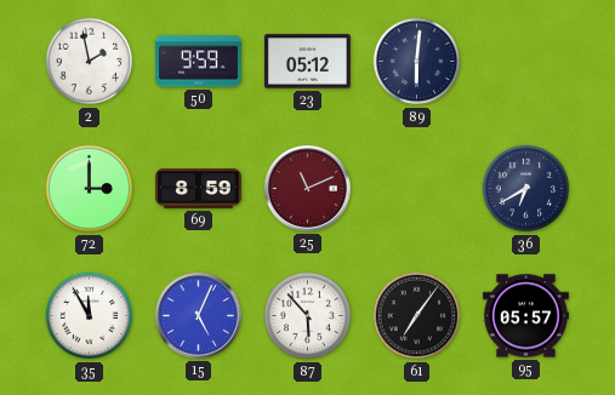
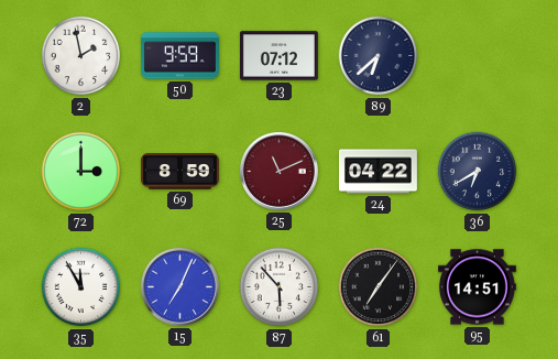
23: 05:12 -> 07:12 (278, 56)
89: 6:01 -> 6:38 (379, 56)
24: none -> 04:22 (379, 172)
15: 5:04 -> 7:04 (179, 286)
95: 05:57 -> 14:51 (477, 287)
